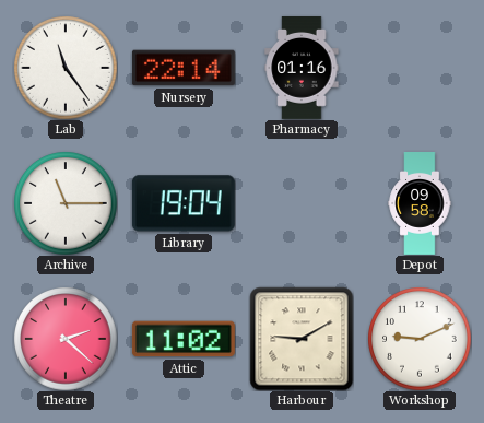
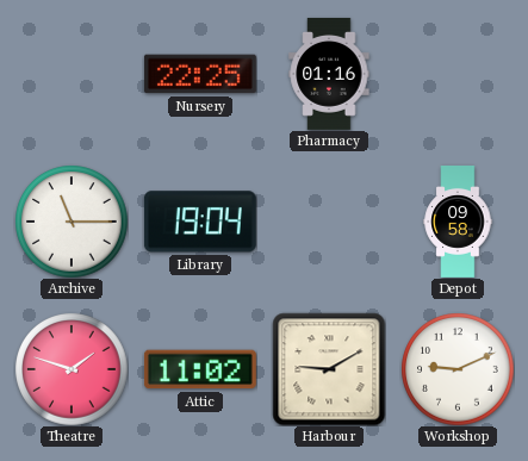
Lab: 11:24 -> none (66, 68)
Nursery: 22:14 -> 22:25 (200, 74)
Theatre: 2:22 -> 1:48 (72, 369)
